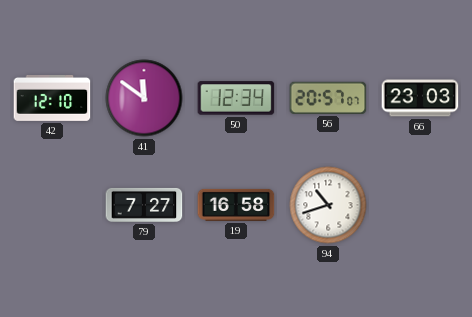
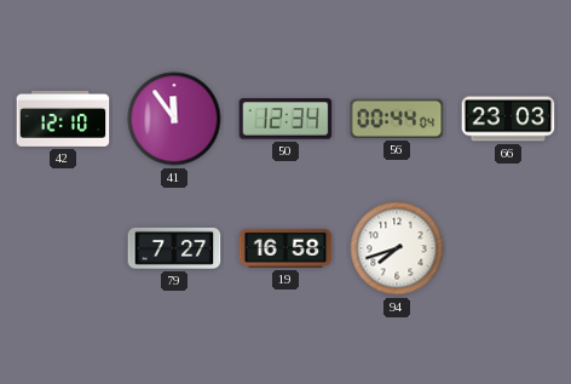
41: 11:51 -> 11:54 (174, 119)
56: 20:57 -> 00:44 (397, 119)
94: 10:42 -> 7:42 (397, 248)
